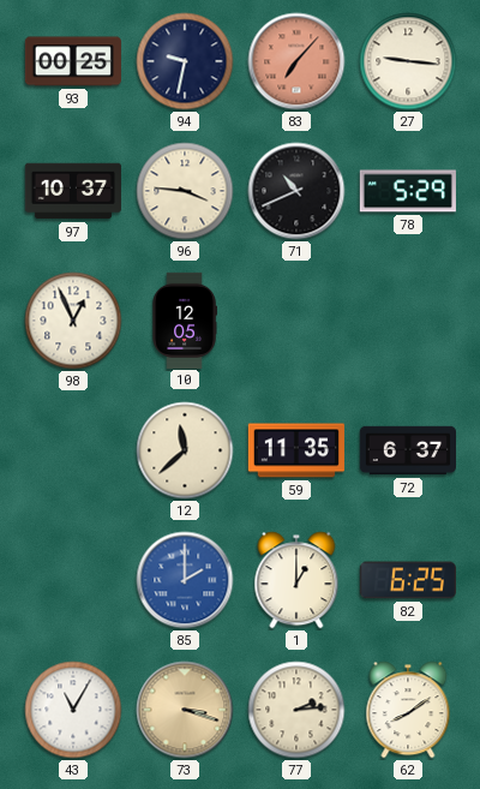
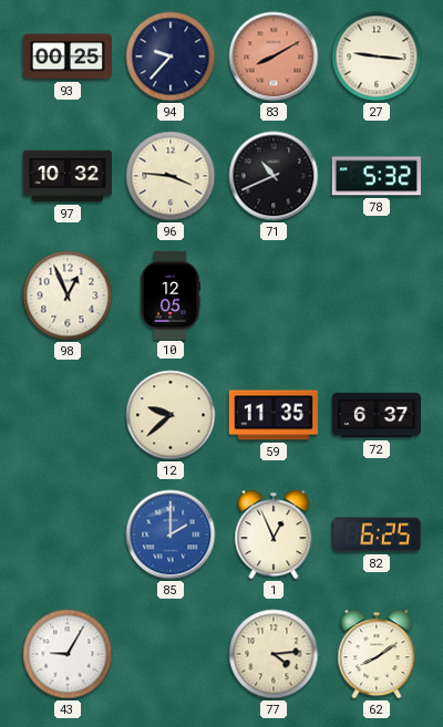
94: 9:32 -> 9:37 (171, 56)
83: 7:07 -> 8:10 (274, 56)
97: 10:37 -> 10:32 (68, 176)
78: 5:29 -> 5:32 (377, 176)
12: 11:38 -> 9:38 (171, 415)
1: 1:00 -> 12:56 (274, 534)
43: 11:05 -> 9:05 (68, 654)
73: 3:18 -> none (185, 710)
77: 2:14 -> 4:14 (274, 654)
